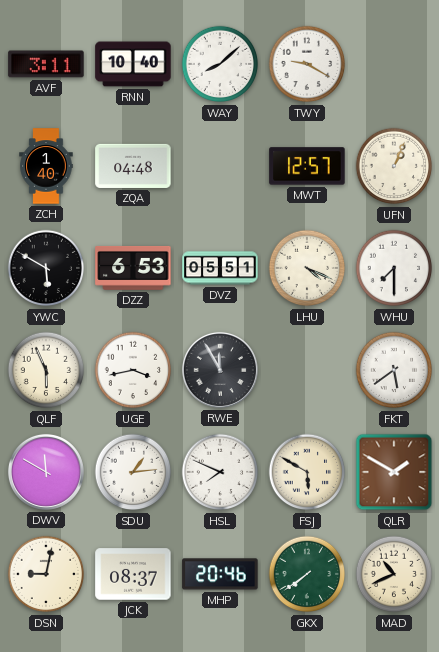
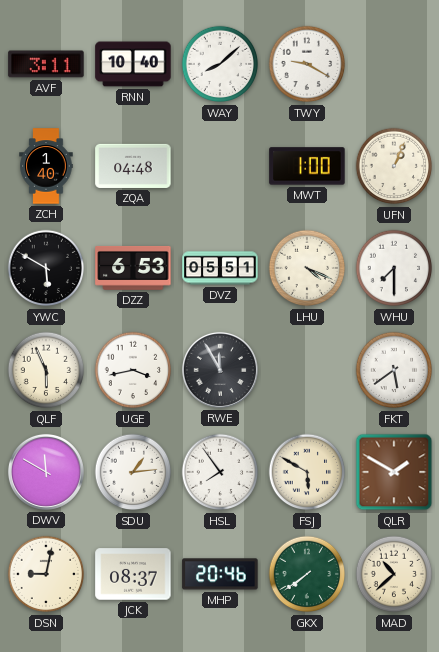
MWT: 12:57 -> 1:00 (307, 166)
HSL: 7:49 -> 7:54 (220, 472)
MAD: 10:41 -> 10:38 (394, 574)
